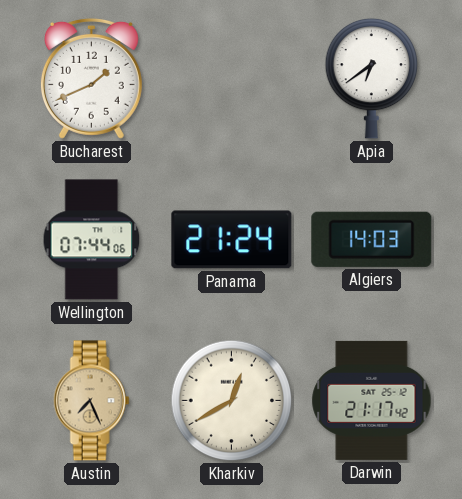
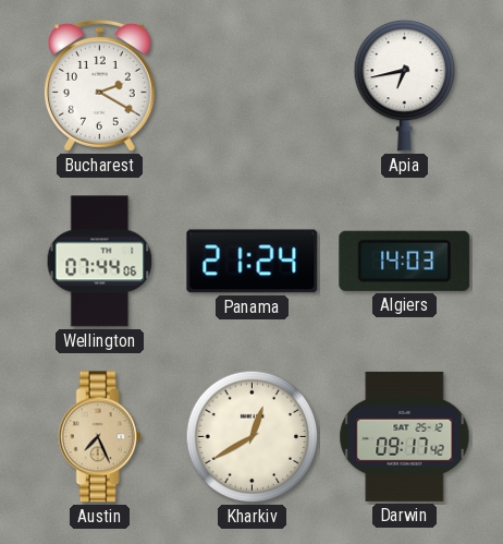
Bucharest: 1:41 -> 2:20 (99, 85)
Apia: 6:39 -> 6:43 (405, 85)
Darwin: 21:17 -> 09:17 (405, 436)
